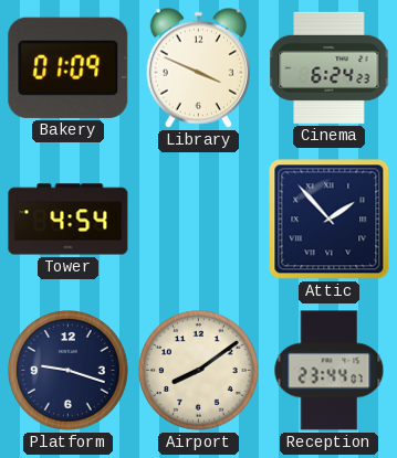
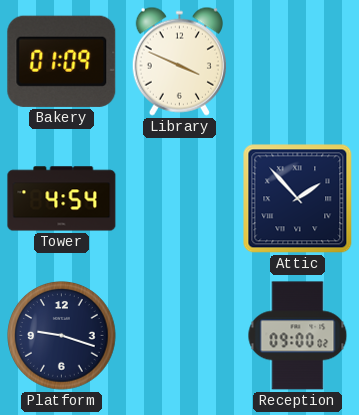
Cinema: 6:24 -> none (330, 67)
Airport: 8:09 -> none (199, 371)
Reception: 23:44 -> 09:00 (298, 336)
